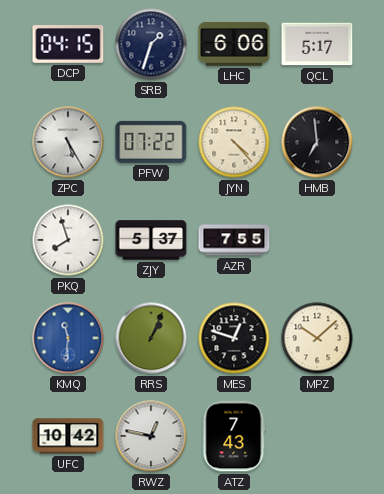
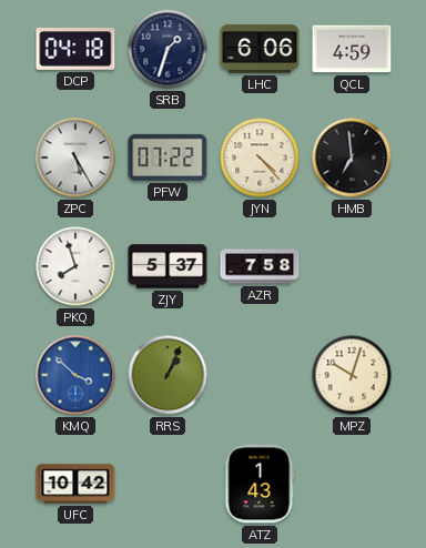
DCP: 04:15 -> 04:18 (75, 50)
QCL: 5:17 -> 4:59 (352, 49)
AZR: 7:55 -> 7:58 (260, 266)
KMQ: 11:31 -> 3:52 (75, 375)
MES: 12:48 -> none (234, 338)
MPZ: 10:08 -> 10:03 (352, 375)
RWZ: 12:47 -> none (151, 436)
ATZ: 7:43 -> 1:43 (260, 484)
